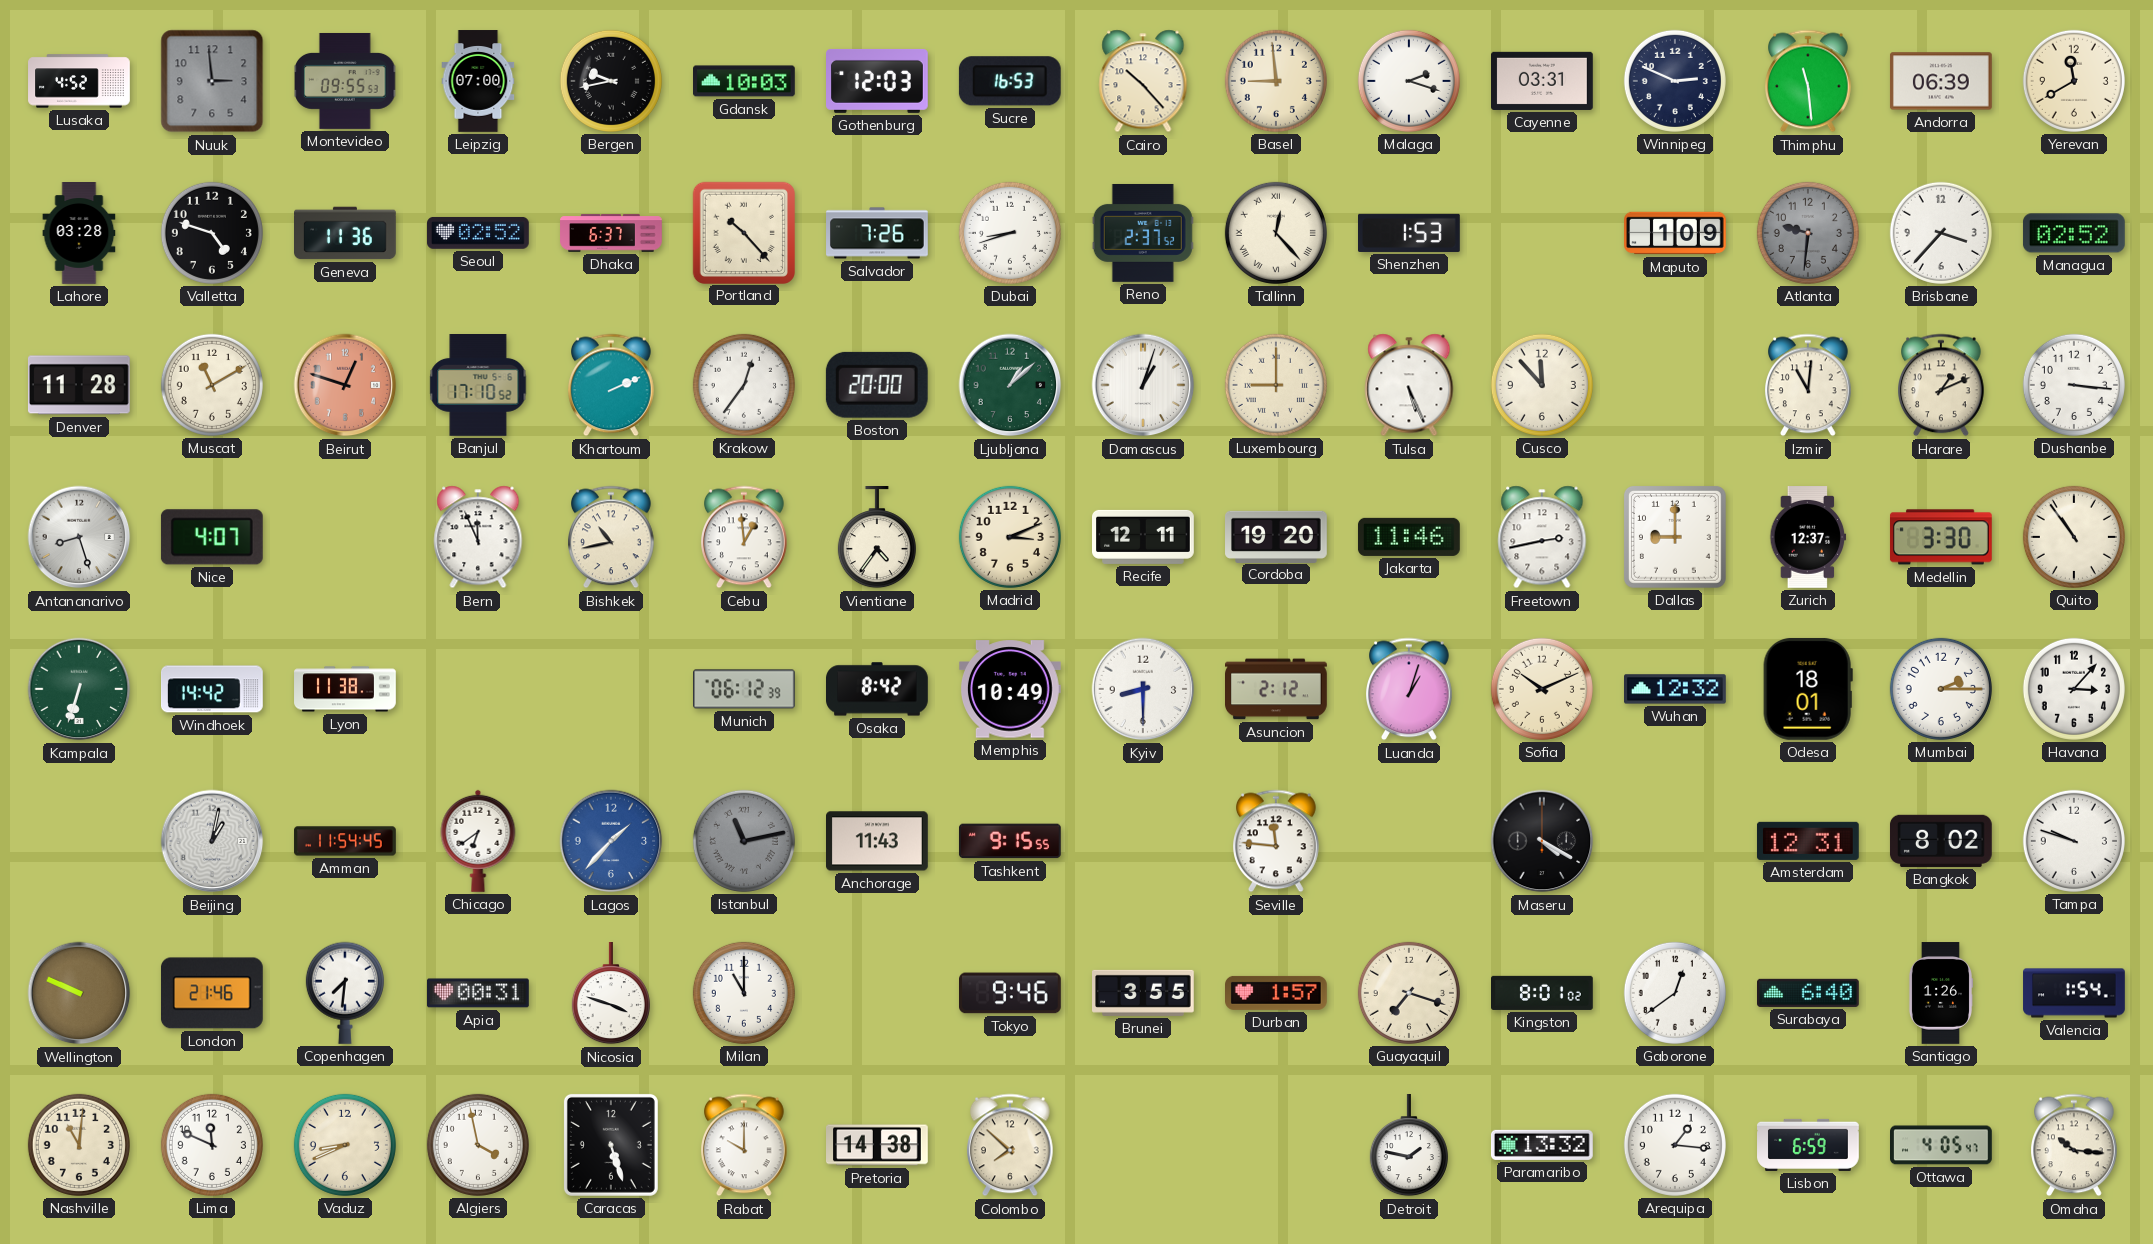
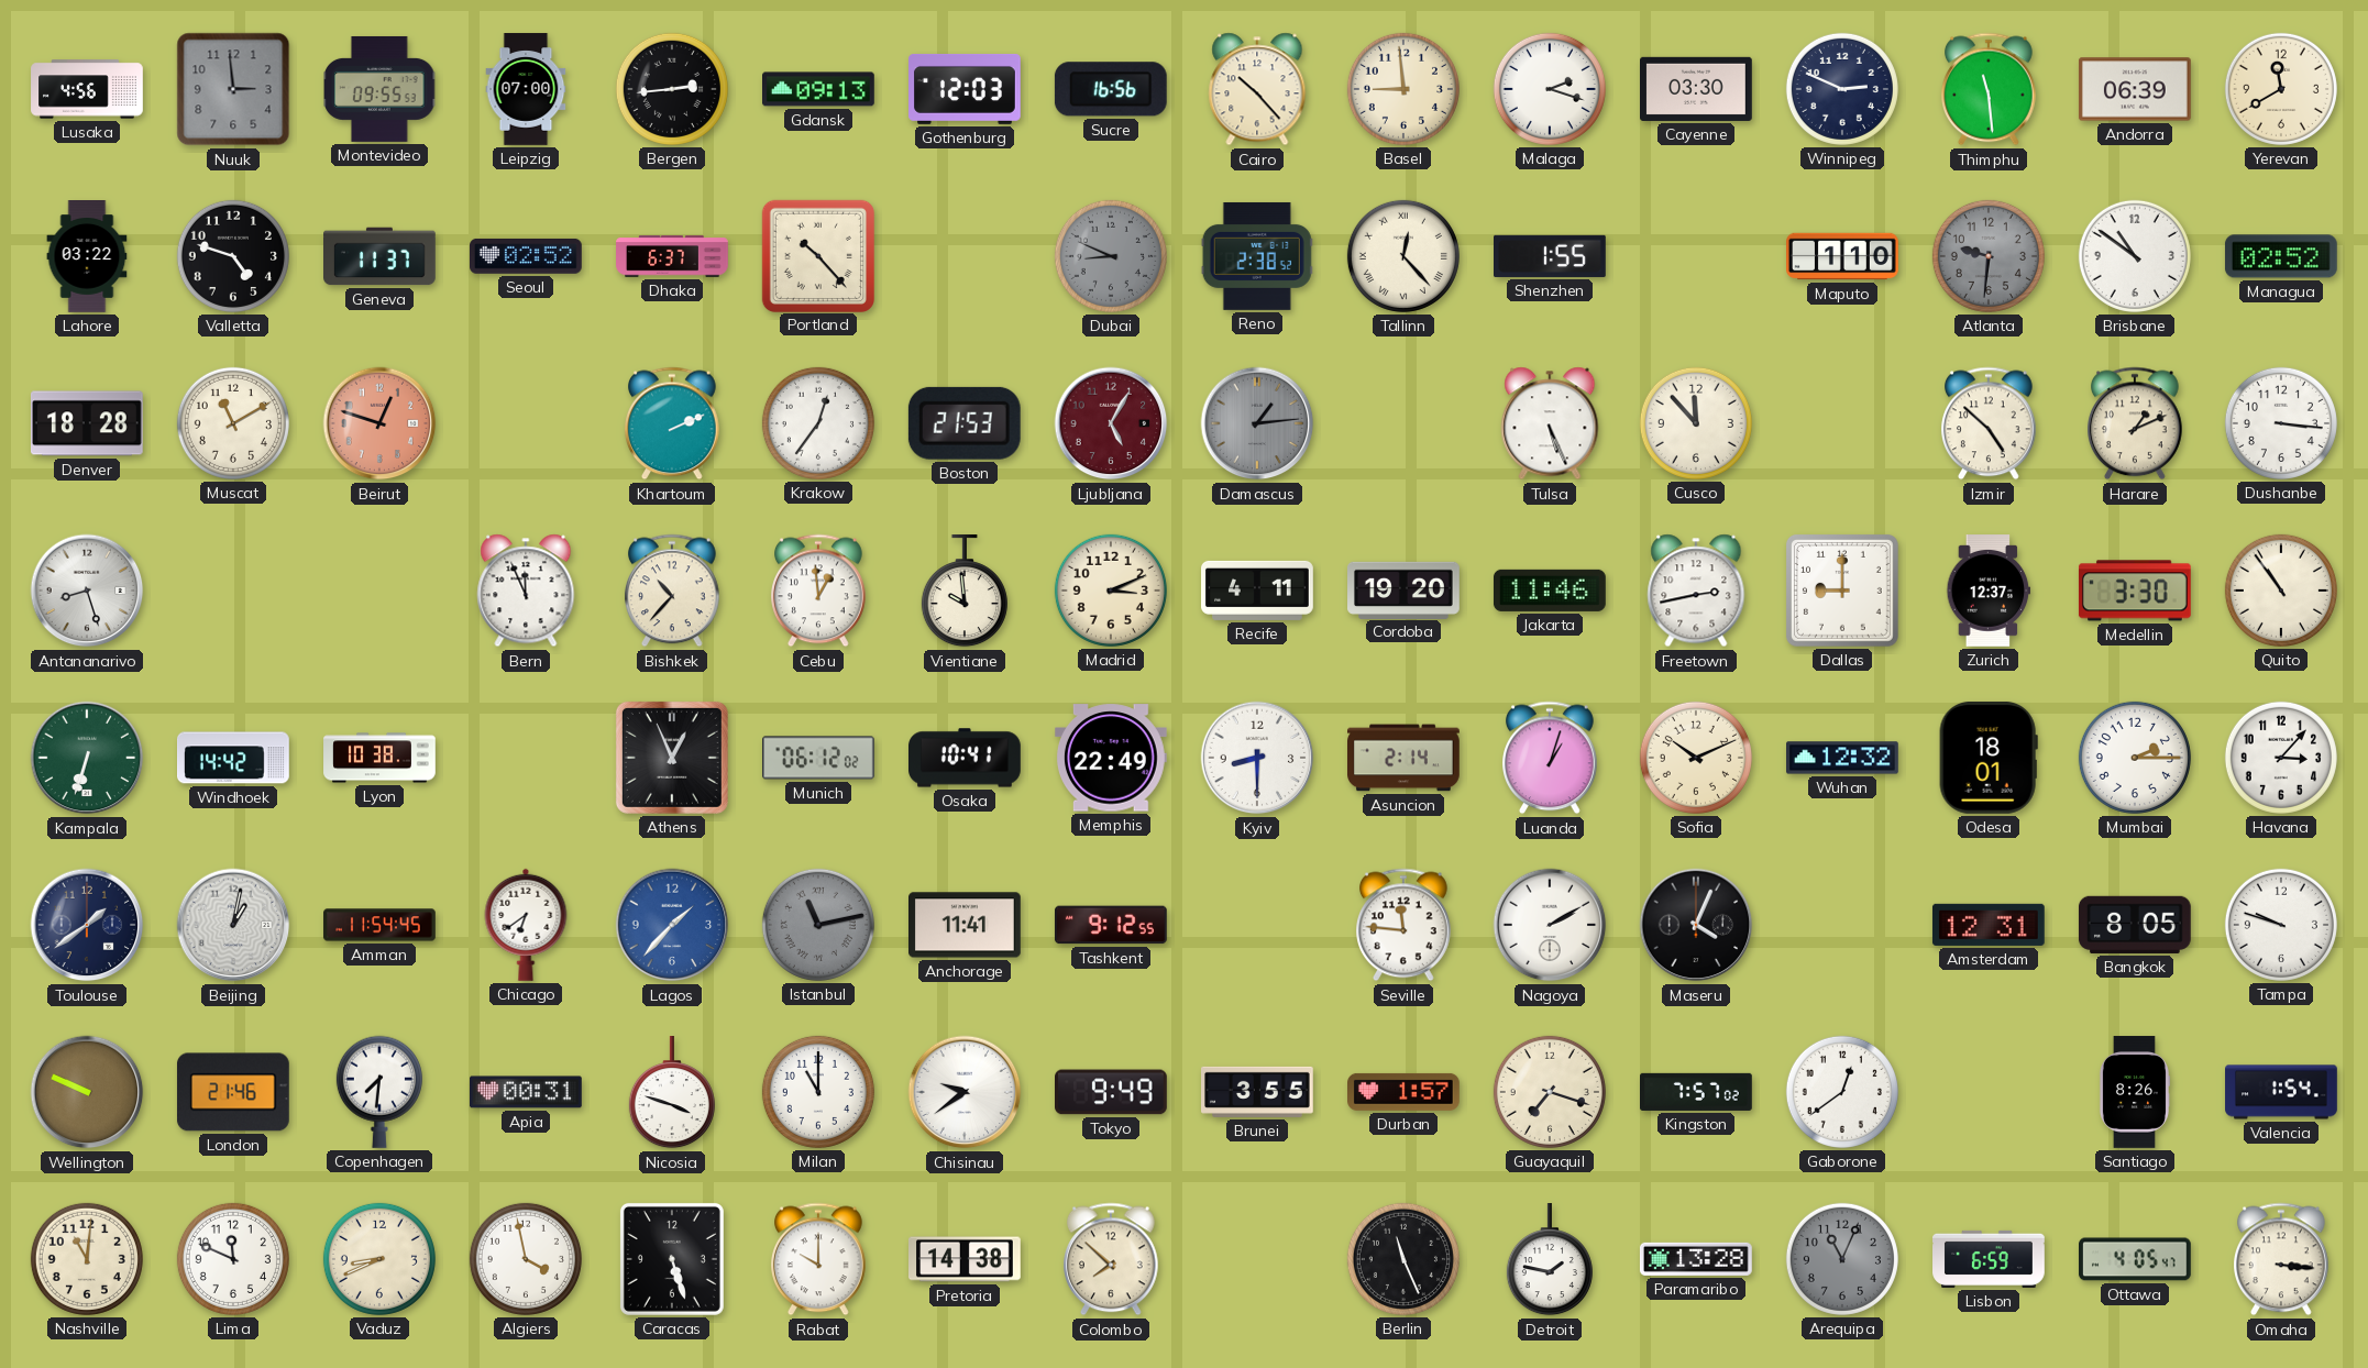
Lusaka: 4:52 -> 4:56 (87, 89)
Bergen: 9:43 -> 2:44 (672, 89)
Gdansk: 10:03 -> 09:13 (819, 89)
Sucre: 16:53 -> 16:56 (1111, 89)
Cayenne: 03:31 -> 03:30 (1697, 89)
Lahore: 03:28 -> 03:22 (87, 256)
Geneva: 11:36 -> 11:37 (381, 256)
Salvador: 7:26 -> none (877, 233)
Dubai: 8:42 -> 8:49 (1111, 256)
Dubai dial: white -> grey (1111, 256)
Reno: 2:37 -> 2:38 (1257, 256)
Shenzhen: 1:53 -> 1:55 (1551, 256)
Maputo: 1:09 -> 1:10 (1842, 256)
Brisbane: 3:37 -> 10:51 (2135, 256)
Denver: 11:28 -> 18:28 (87, 423)
Banjul: 17:10 -> none (478, 386)
Boston: 20:00 -> 21:53 (965, 423)
Ljubljana: 1:08 -> 5:05 (1111, 423)
Ljubljana dial: green -> burgundy (1111, 423)
Damascus: 1:03 -> 1:14 (1257, 423)
Damascus dial: white -> grey (1257, 423)
Luxembourg: 9:00 -> none (1276, 385)
Izmir: 11:01 -> 4:52 (1990, 423)
Nice: 4:07 -> none (212, 537)
Bishkek: 10:43 -> 10:37 (673, 591)
Vientiane: 4:36 -> 9:59 (965, 592)
Recife: 12:11 -> 4:11 (1257, 591)
Lyon: 11:38 -> 10:38 (379, 758)
Athens: none -> 12:56 (672, 758)
Munich: 06:12:39 -> 06:12:02 (819, 758)
Osaka: 8:42 -> 10:41 (966, 758)
Memphis: 10:49 -> 22:49 (1111, 758)
Asuncion: 2:12 -> 2:14 (1405, 758)
Toulouse: none -> 1:39 (87, 925)
Anchorage: 11:43 -> 11:41 (966, 925)
Tashkent: 9:15 -> 9:12 (1111, 925)
Nagoya: none -> 2:10 (1550, 925)
Maseru: 4:20 -> 4:04 (1696, 925)
Bangkok: 8:02 -> 8:05 (2135, 925)
Chisinau: none -> 9:39 (965, 1092)
Tokyo: 9:46 -> 9:49 (1112, 1092)
Kingston: 8:01 -> 7:57 (1697, 1092)
Surabaya: 6:40 -> none (1809, 993)
Santiago: 1:26 -> 8:26 (2134, 1092)
Berlin: none -> 11:26 (1403, 1259)
Paramaribo: 13:32 -> 13:28 (1696, 1259)
Arequipa: 1:16 -> 11:04 (1842, 1259)
Arequipa dial: white -> grey (1842, 1259)
Omaha: 10:16 -> 3:16 (2282, 1259)
